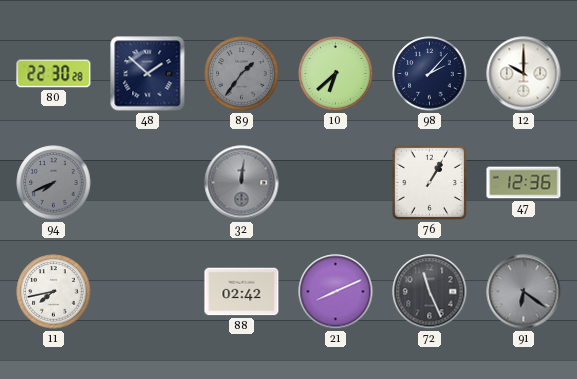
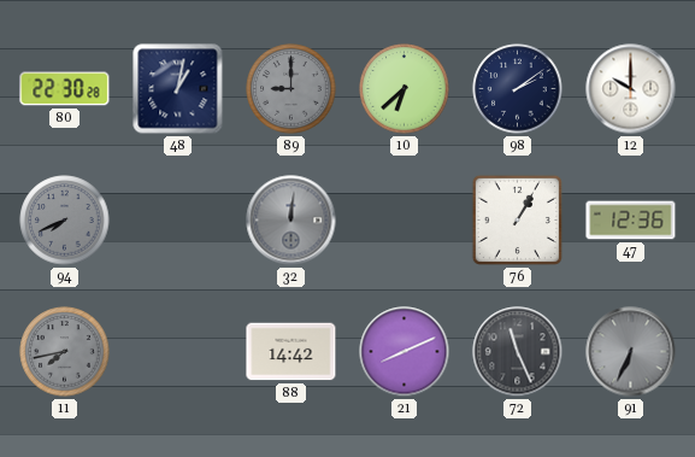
48: 1:52 -> 1:02 (178, 89)
89: 1:36 -> 9:00 (291, 89)
98: 2:07 -> 2:09 (518, 89)
11 dial: white -> grey (65, 352)
88: 02:42 -> 14:42 (291, 352)
91: 6:21 -> 6:34 (631, 352)
